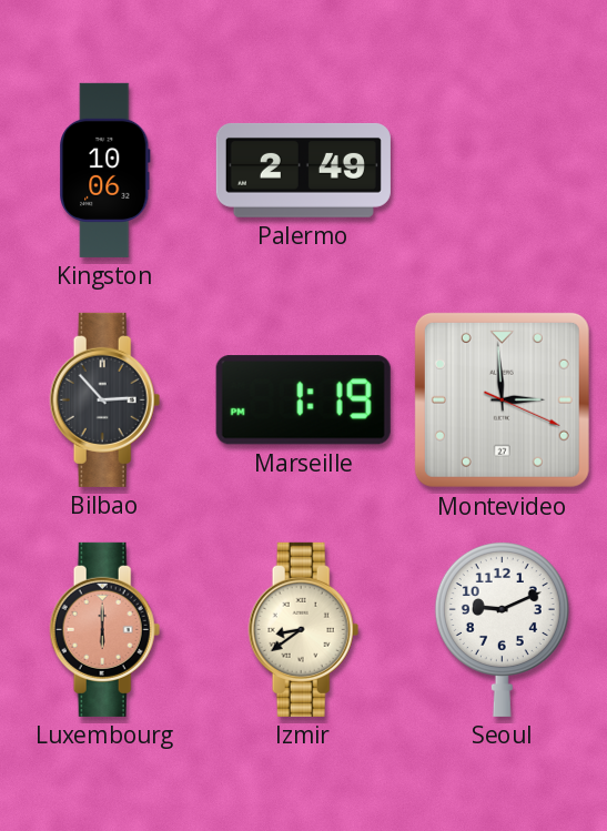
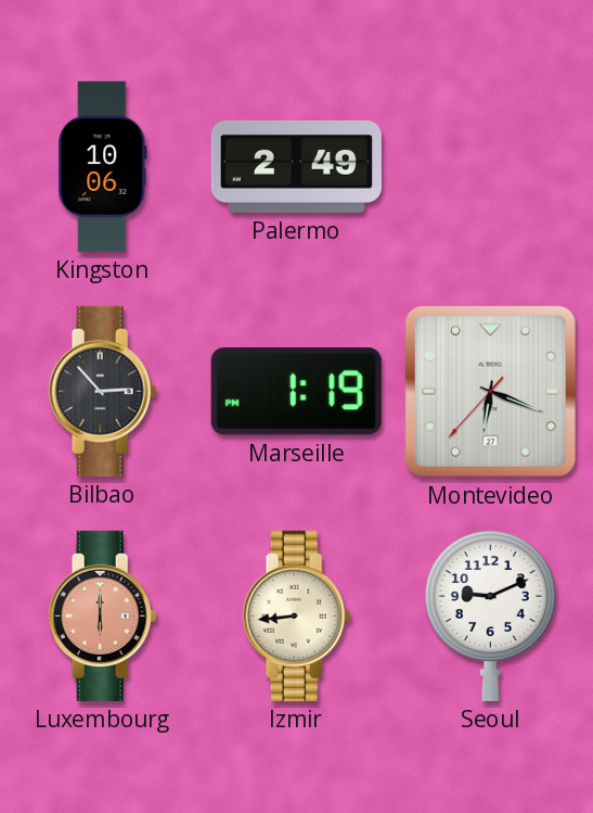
Montevideo: 2:59 -> 6:18 (490, 391)
Izmir: 8:39 -> 8:44 (297, 615)
